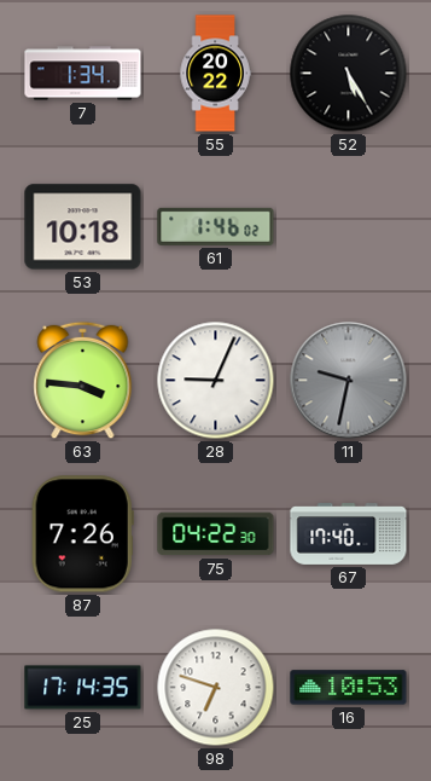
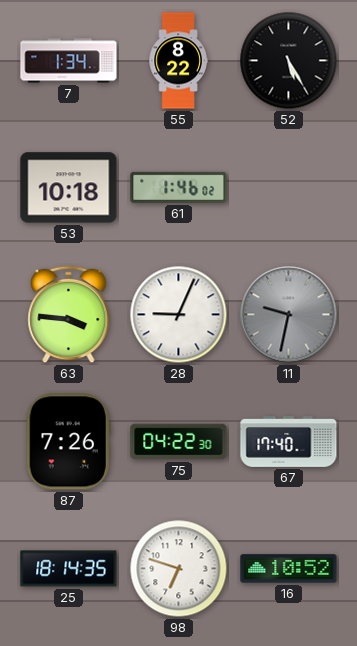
55: 20:22 -> 8:22 (178, 61)
25: 17:14 -> 18:14 (69, 569)
16: 10:53 -> 10:52 (289, 569)
